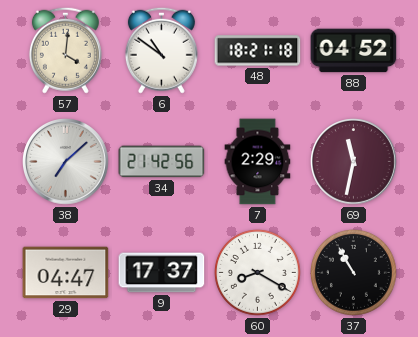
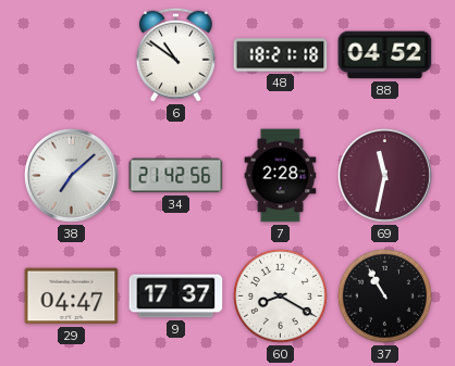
57: 4:01 -> none (65, 50)
7: 2:29 -> 2:28 (281, 176)
